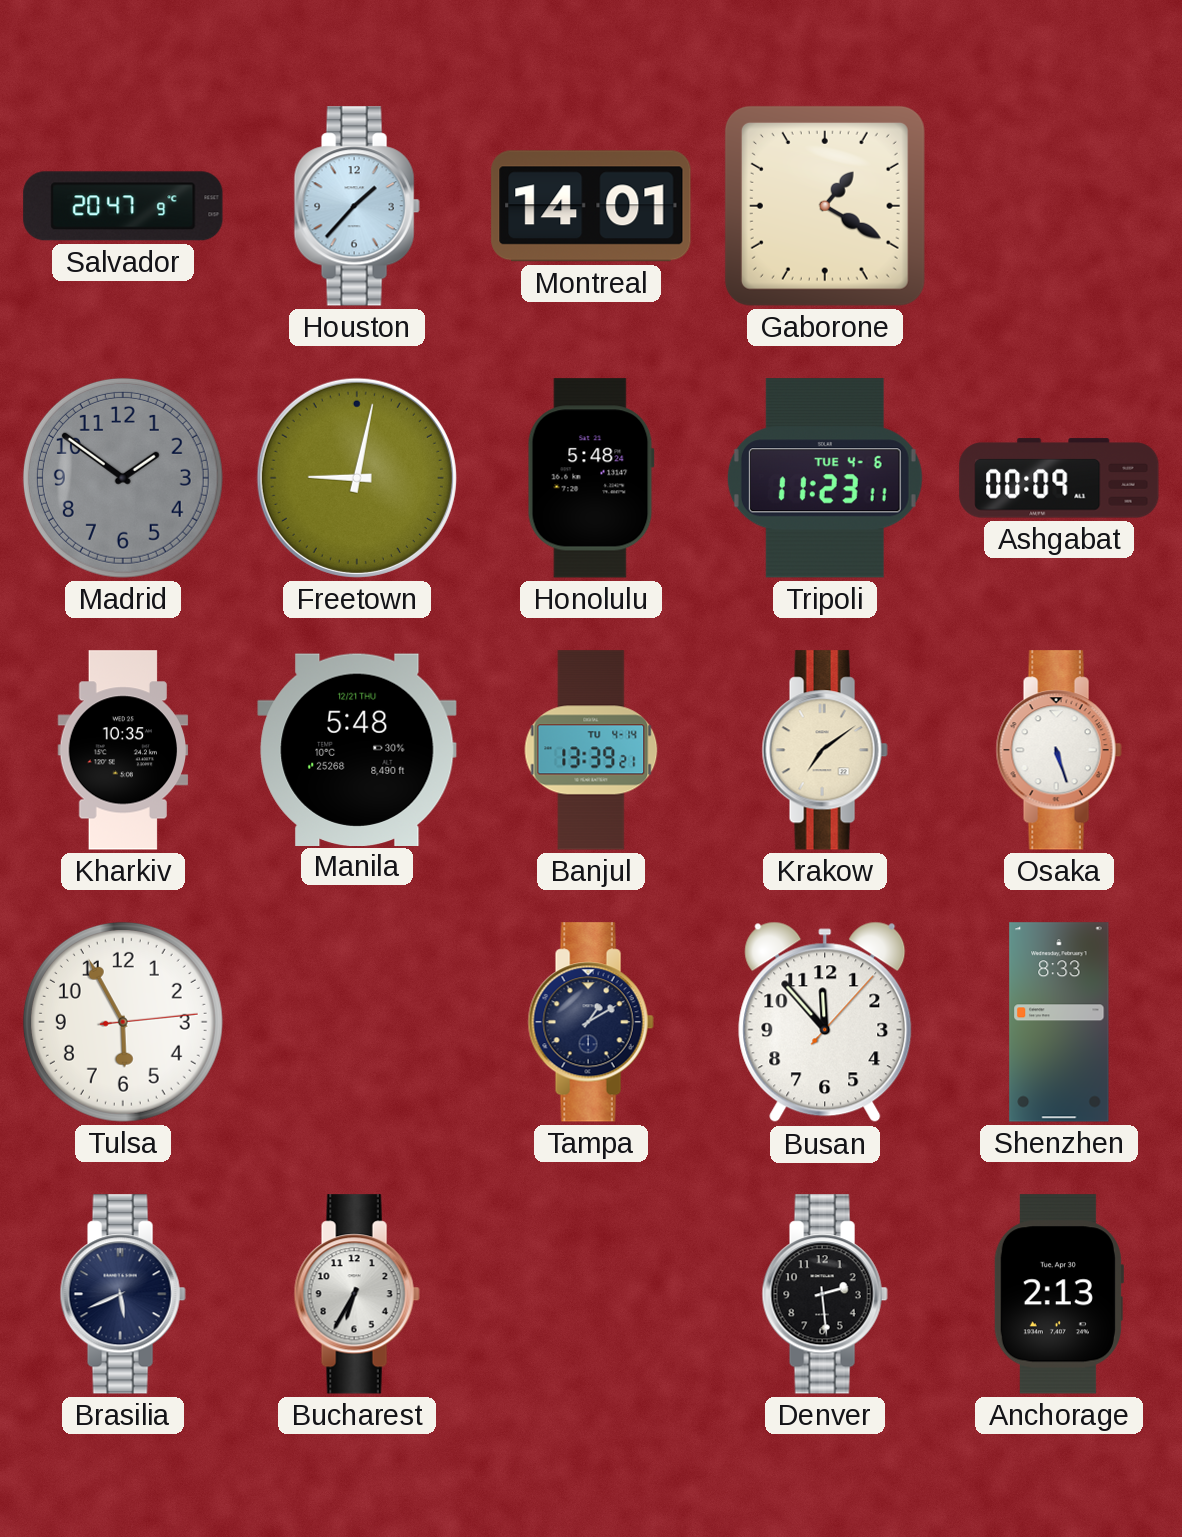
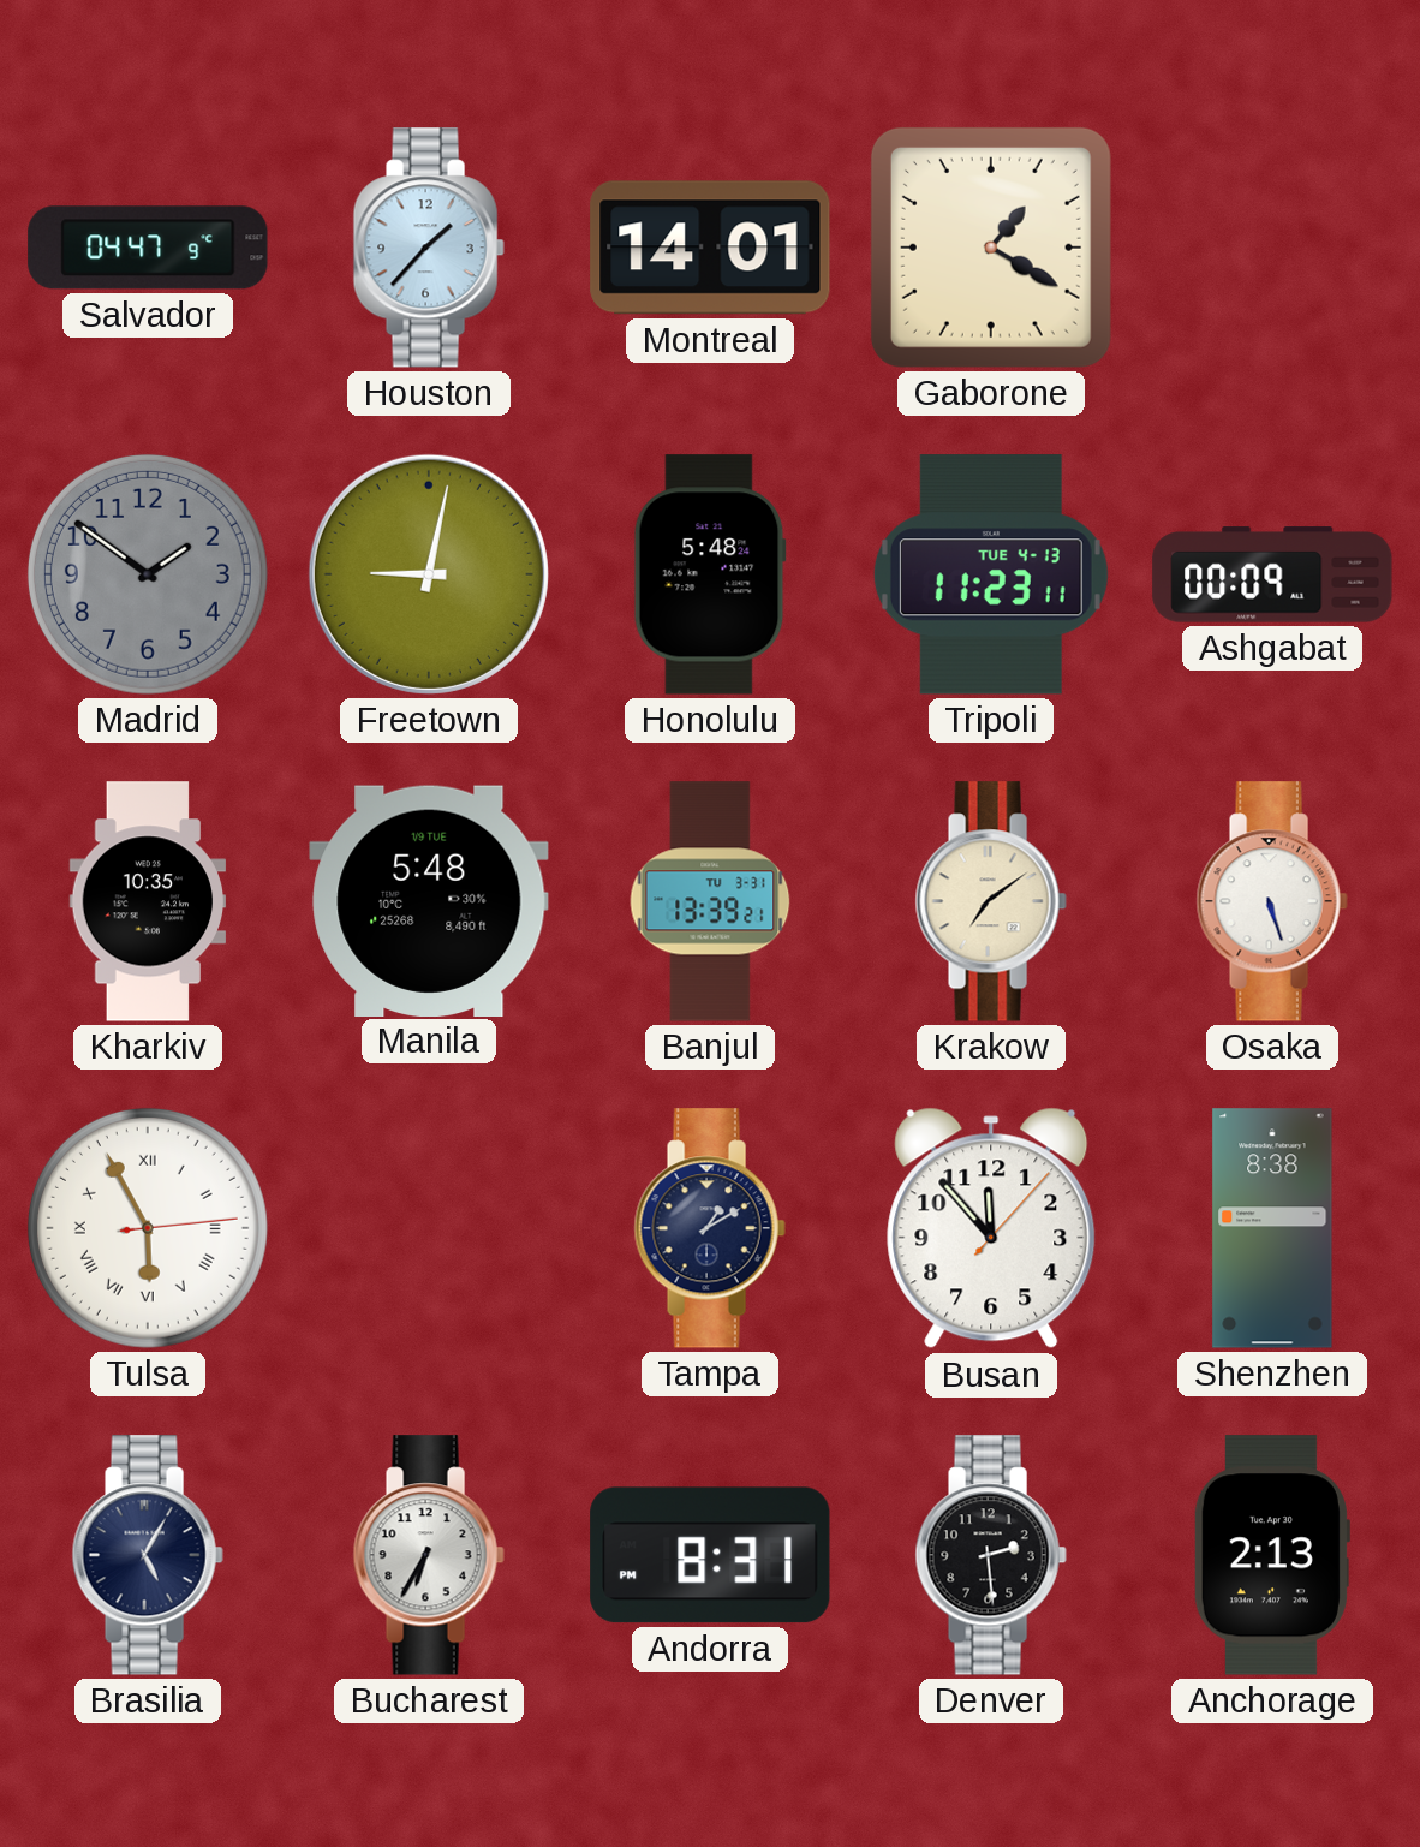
Salvador: 20:47 -> 04:47 (148, 248)
Tripoli date: TUE 4-6 -> TUE 4-13 (991, 574)
Manila date: 12/21 THU -> 1/9 TUE (429, 900)
Banjul date: TU 4-14 -> TU 3-31 (710, 901)
Tulsa numerals: Arabic -> Roman (148, 1228)
Shenzhen: 8:33 -> 8:38 (1272, 1228)
Brasilia: 5:41 -> 5:05 (148, 1555)
Andorra: none -> 8:31 (710, 1555)
